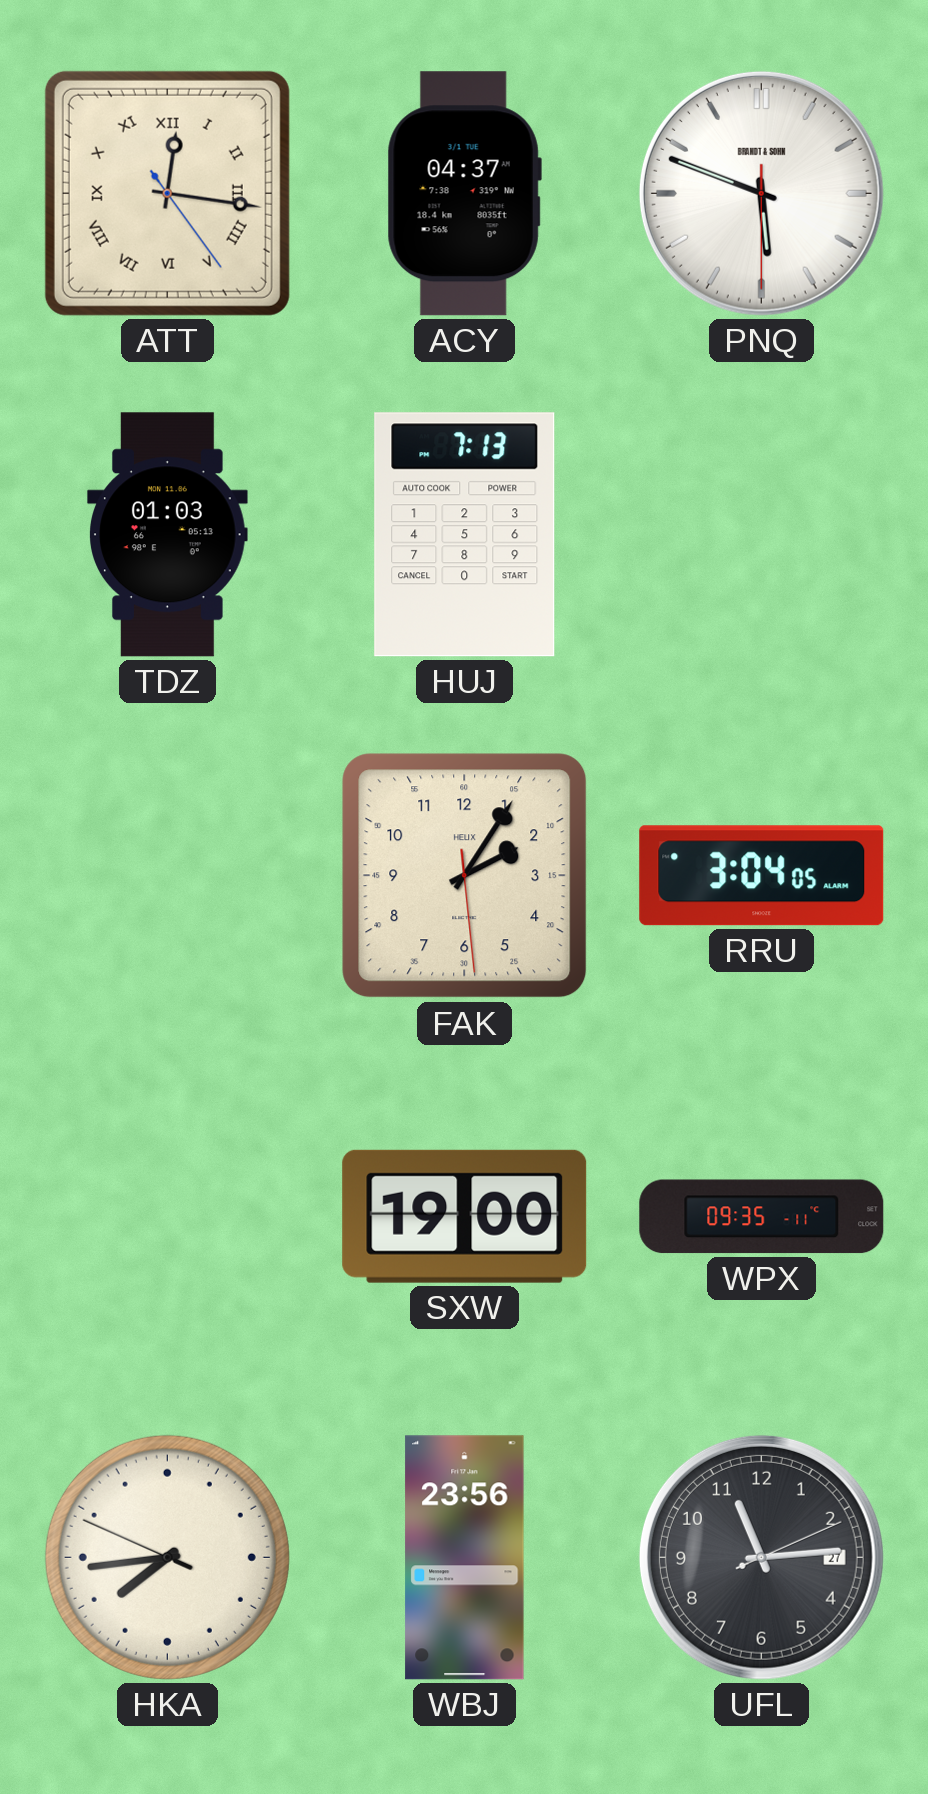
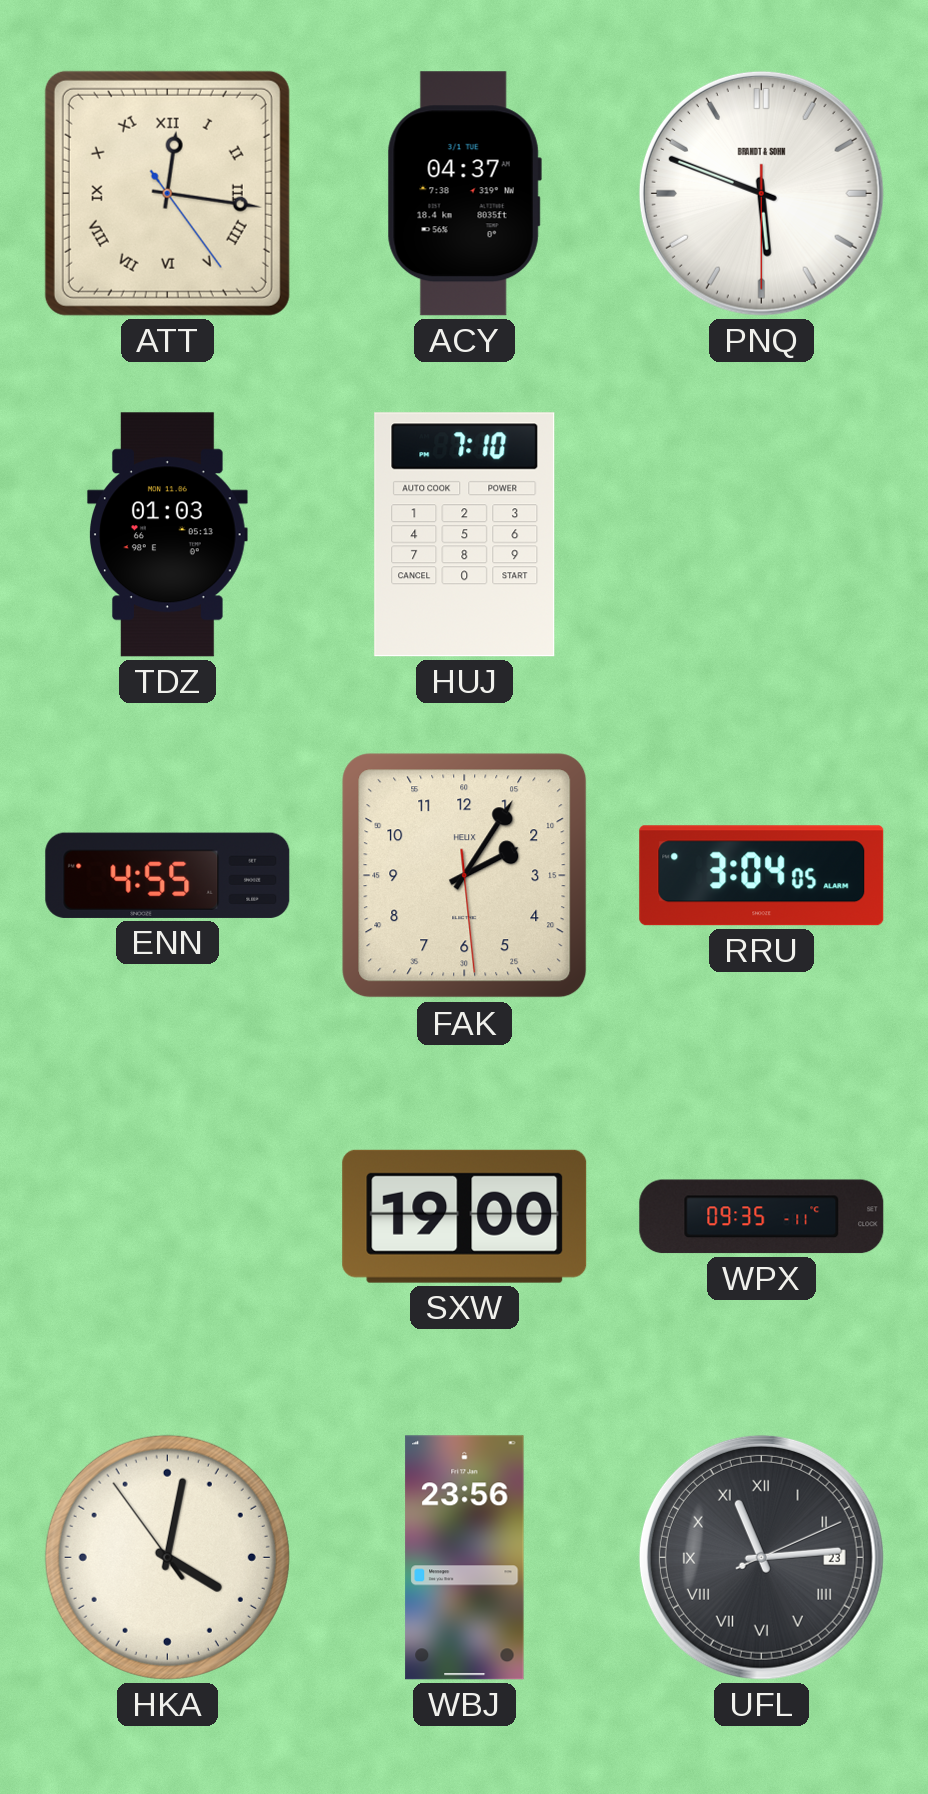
HUJ: 7:13 -> 7:10 (465, 535)
ENN: none -> 4:55 (168, 875)
HKA: 7:43 -> 4:01 (167, 1557)
UFL date: 27 -> 23 (761, 1557)
UFL numerals: Arabic -> Roman (761, 1557)
